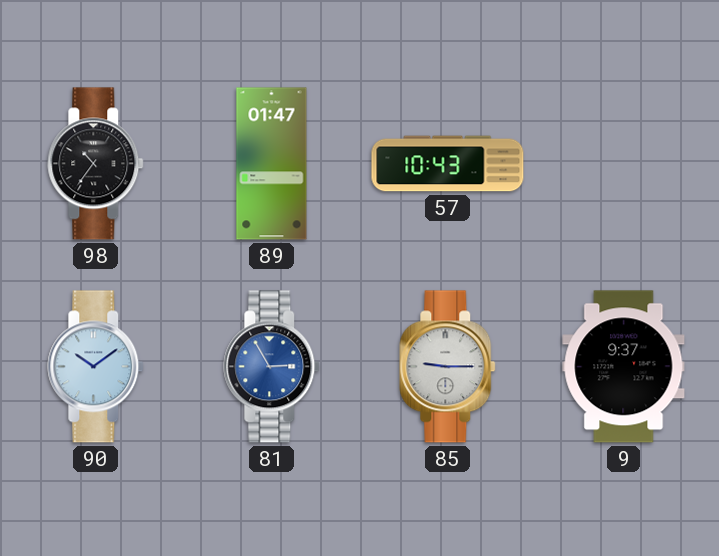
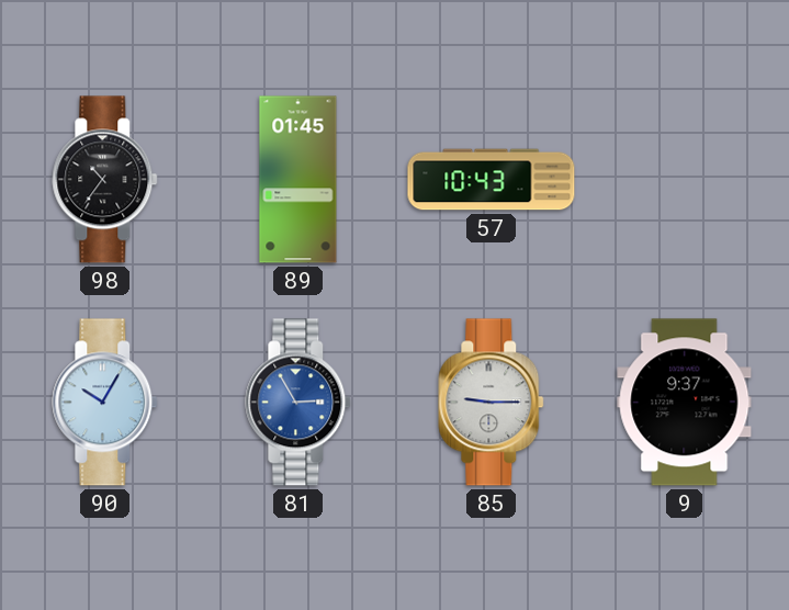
89: 01:47 -> 01:45 (298, 180)
90: 10:09 -> 10:05 (105, 403)
